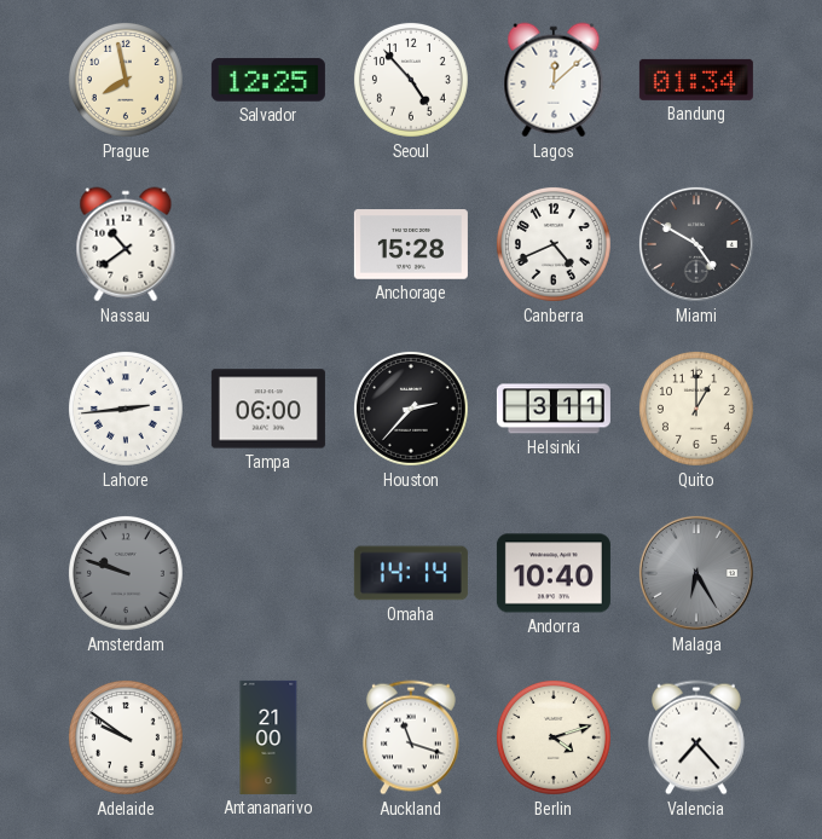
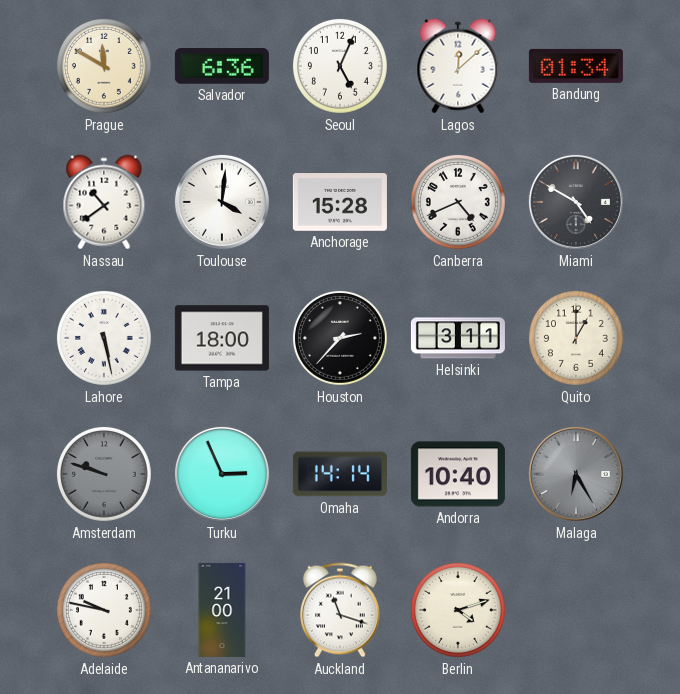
Prague: 7:58 -> 11:50 (104, 66)
Salvador: 12:25 -> 6:36 (222, 66)
Seoul: 4:53 -> 5:04 (340, 66)
Toulouse: none -> 4:01 (222, 202)
Lahore: 2:44 -> 5:28 (104, 338)
Tampa: 06:00 -> 18:00 (222, 338)
Turku: none -> 2:56 (222, 474)
Adelaide: 9:51 -> 9:47 (104, 610)
Valencia: 7:23 -> none (696, 737)
